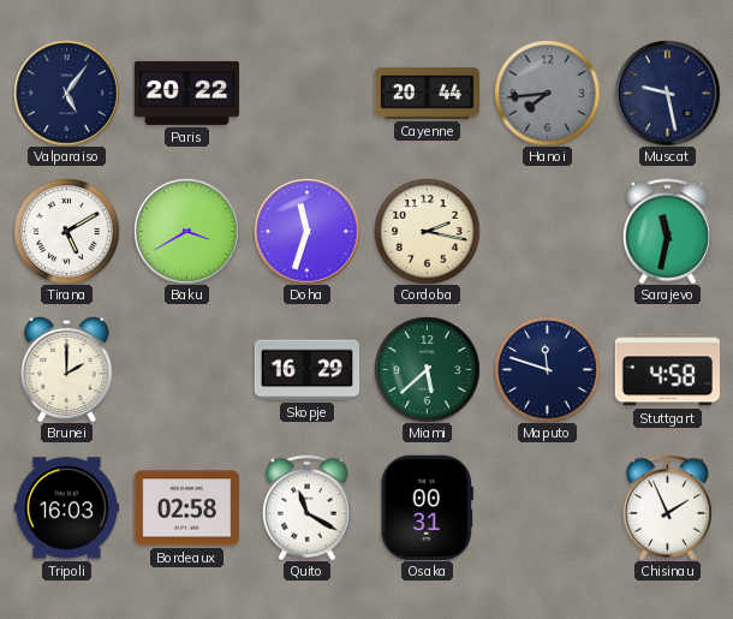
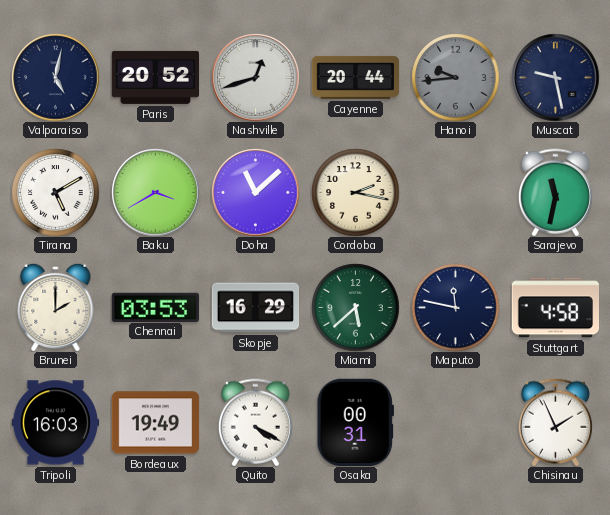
Valparaiso: 5:06 -> 5:02 (55, 77)
Paris: 20:22 -> 20:52 (155, 77)
Nashville: none -> 12:42 (255, 77)
Hanoi: 7:44 -> 9:44 (455, 77)
Doha: 11:33 -> 11:08 (255, 192)
Chennai: none -> 03:53 (155, 307)
Maputo: 11:48 -> 11:47 (455, 307)
Bordeaux: 02:58 -> 19:49 (155, 423)
Quito: 11:20 -> 4:20 (255, 422)
